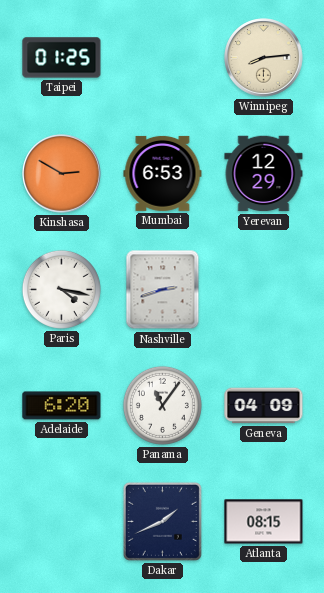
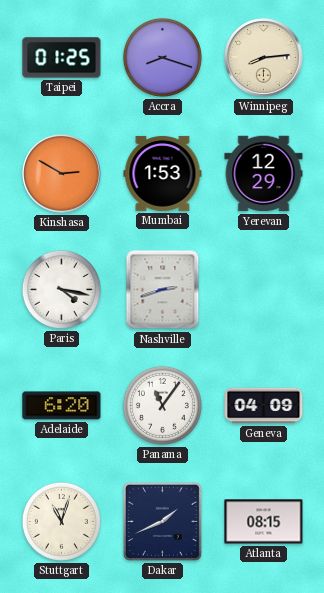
Accra: none -> 8:18 (162, 57)
Mumbai: 6:53 -> 1:53 (163, 173)
Stuttgart: none -> 11:03 (61, 521)
